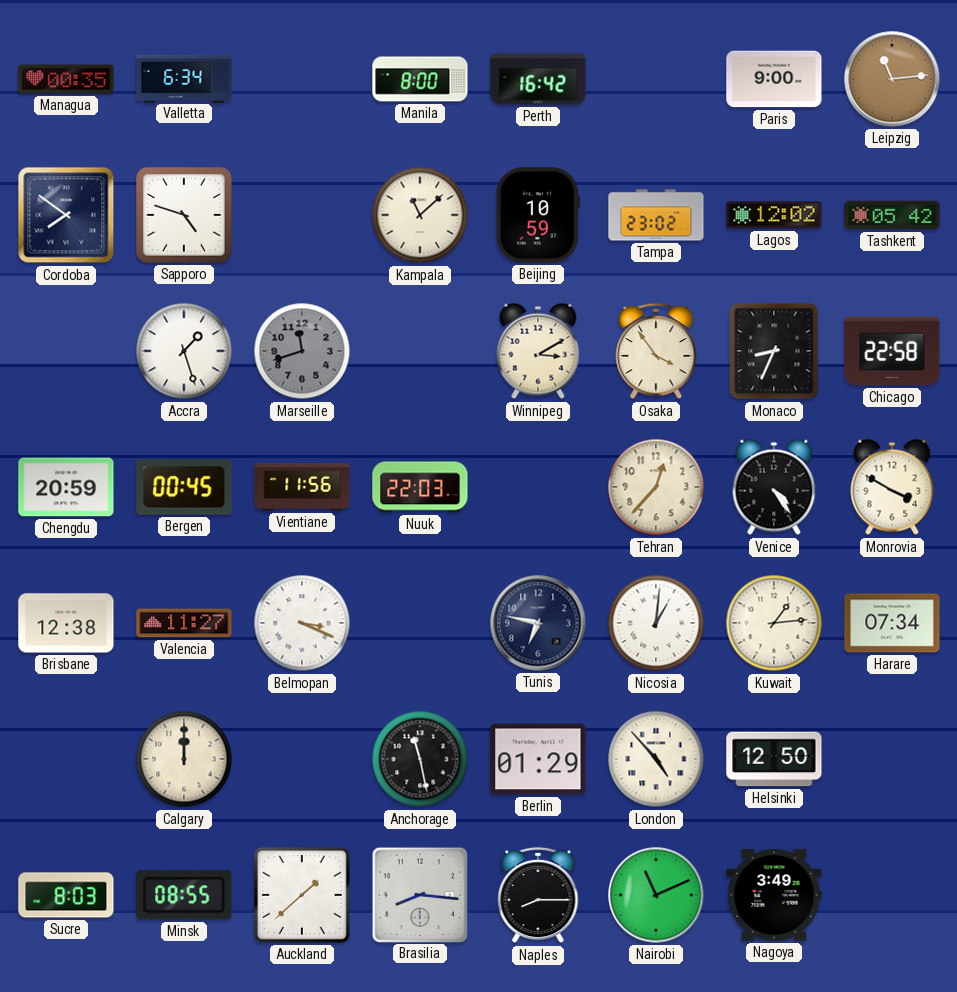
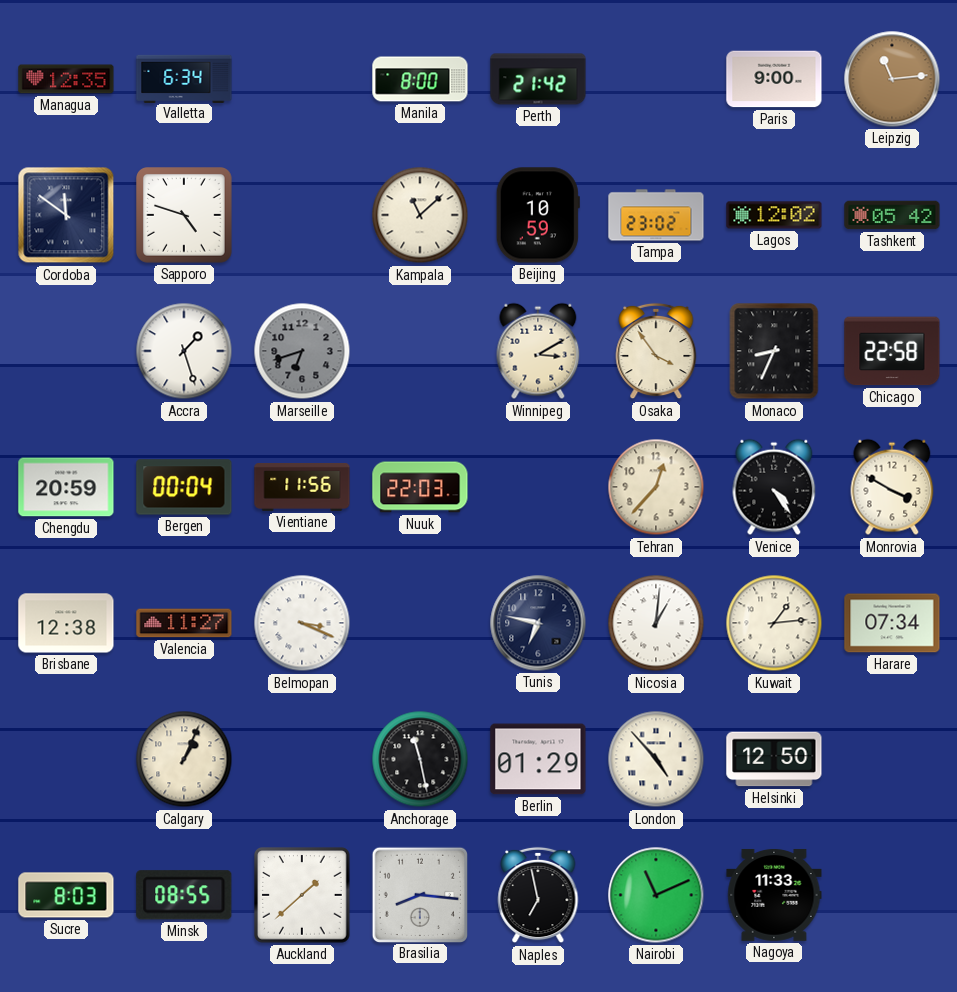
Managua: 00:35 -> 12:35 (66, 79)
Perth: 16:42 -> 21:42 (538, 79)
Cordoba: 7:51 -> 11:51 (66, 215)
Marseille: 11:42 -> 6:42 (302, 351)
Bergen: 00:45 -> 00:04 (184, 487)
Calgary: 12:00 -> 1:04 (184, 759)
Naples: 8:15 -> 6:58 (538, 895)
Nagoya: 3:49 -> 11:33 (774, 895)
